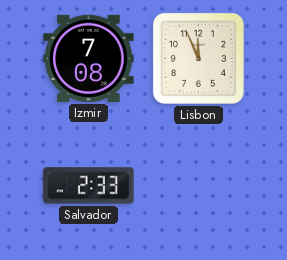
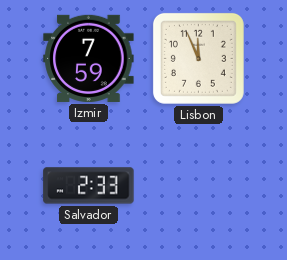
Izmir: 7:08 -> 7:59 (89, 58)
